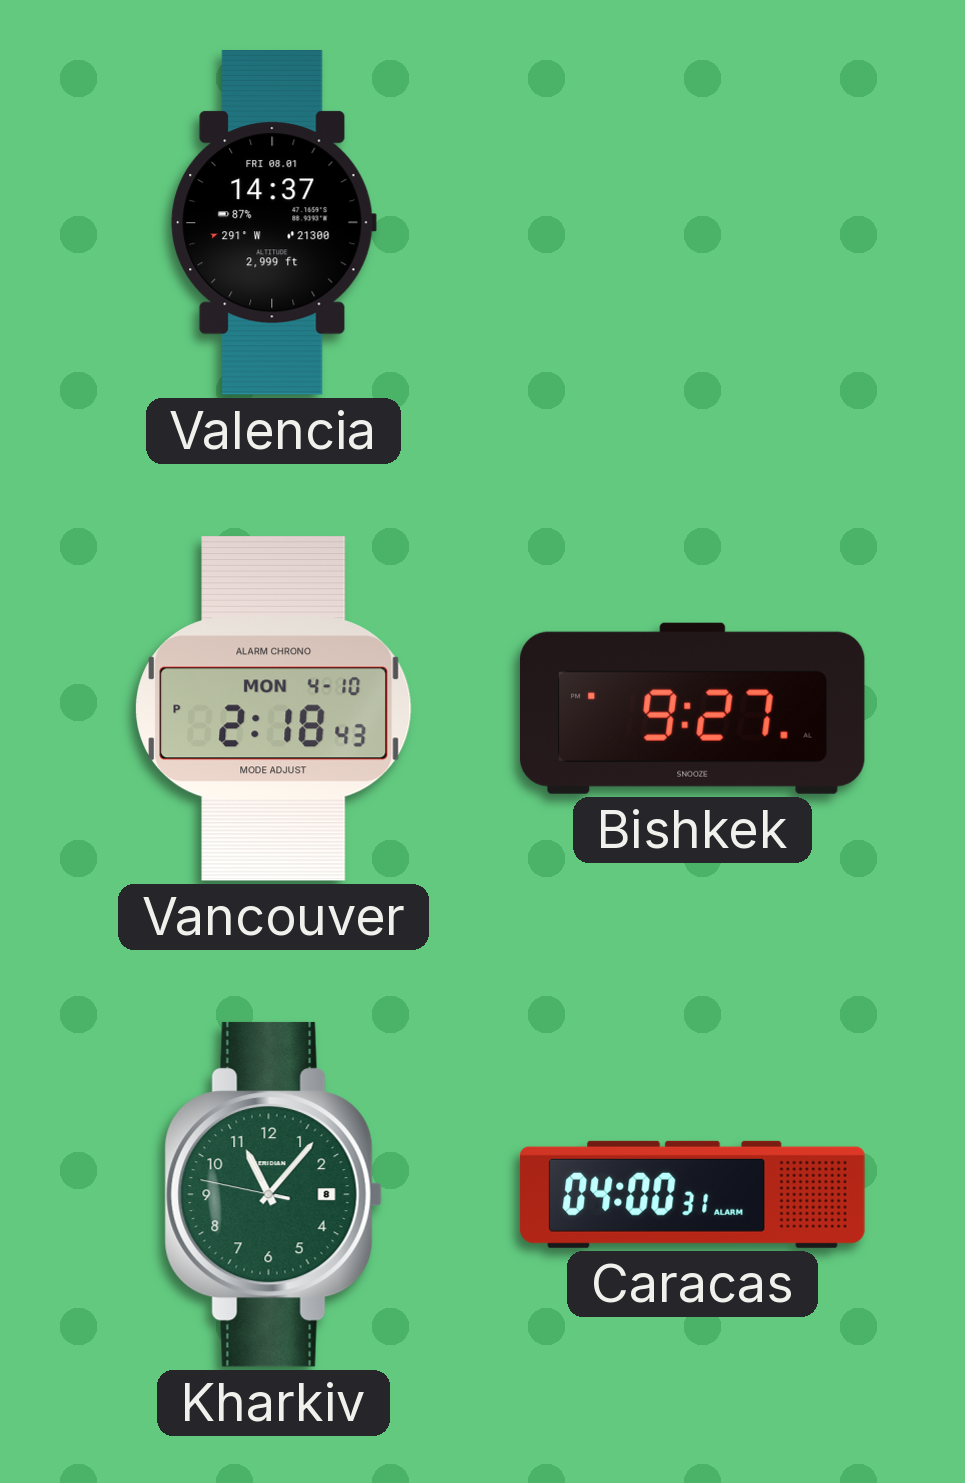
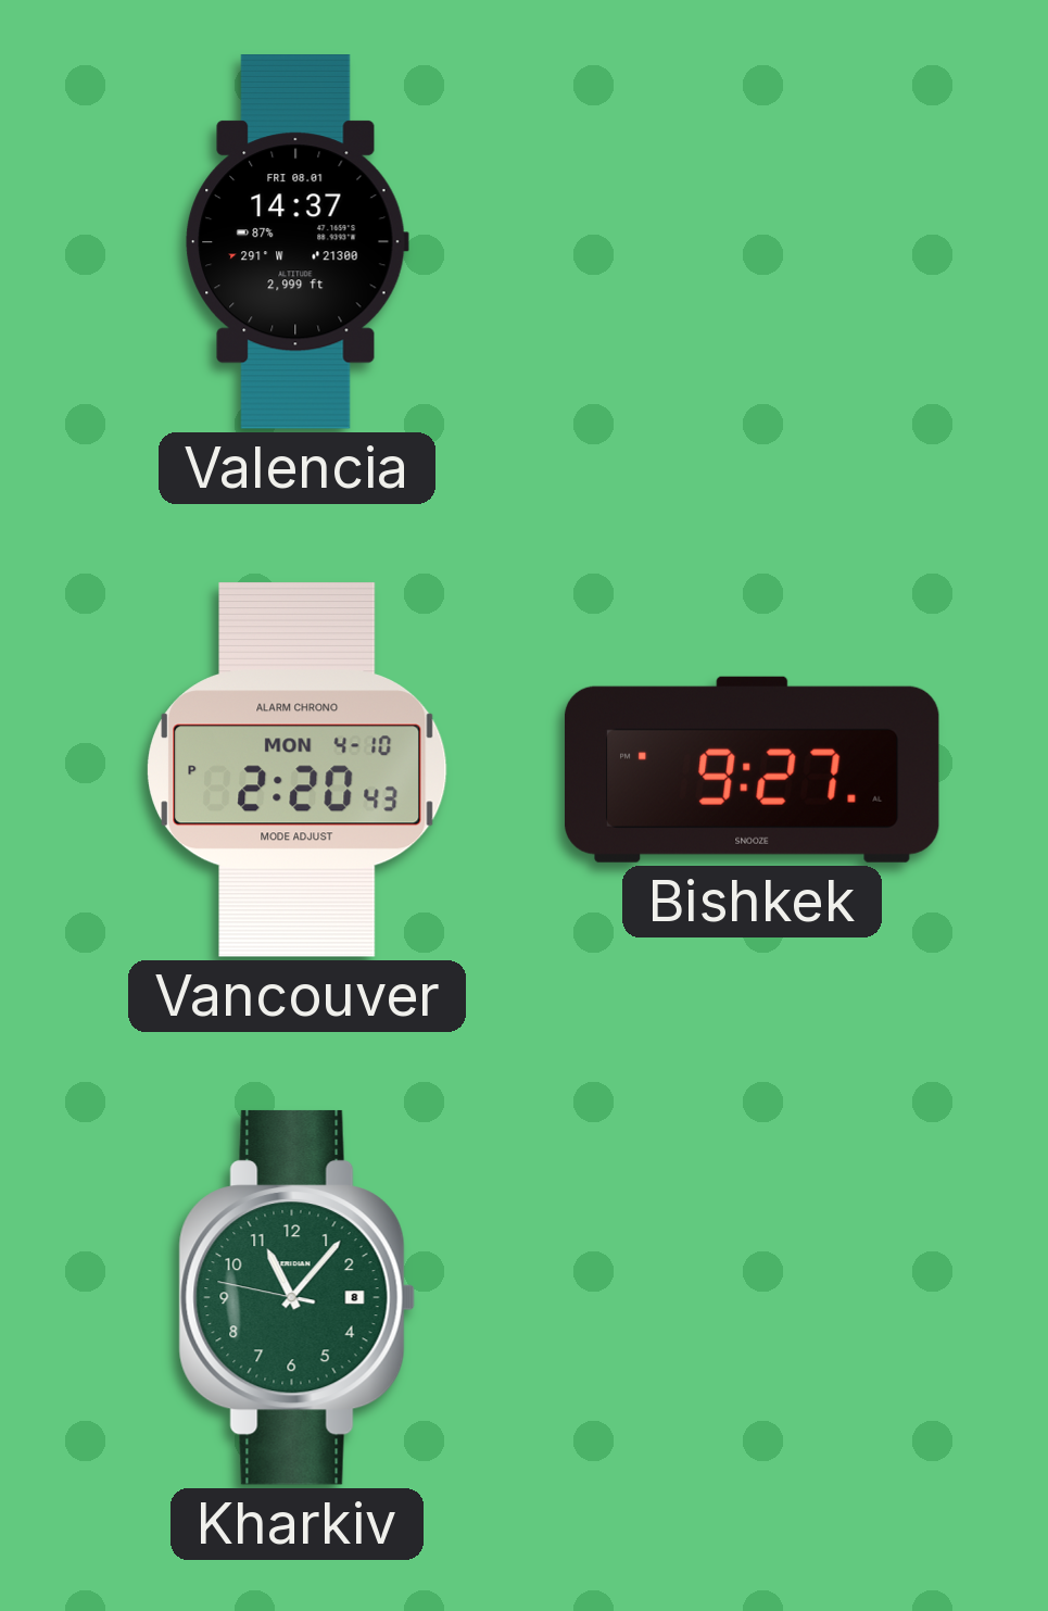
Vancouver: 2:18 -> 2:20 (298, 769)
Caracas: 04:00 -> none (693, 1194)
